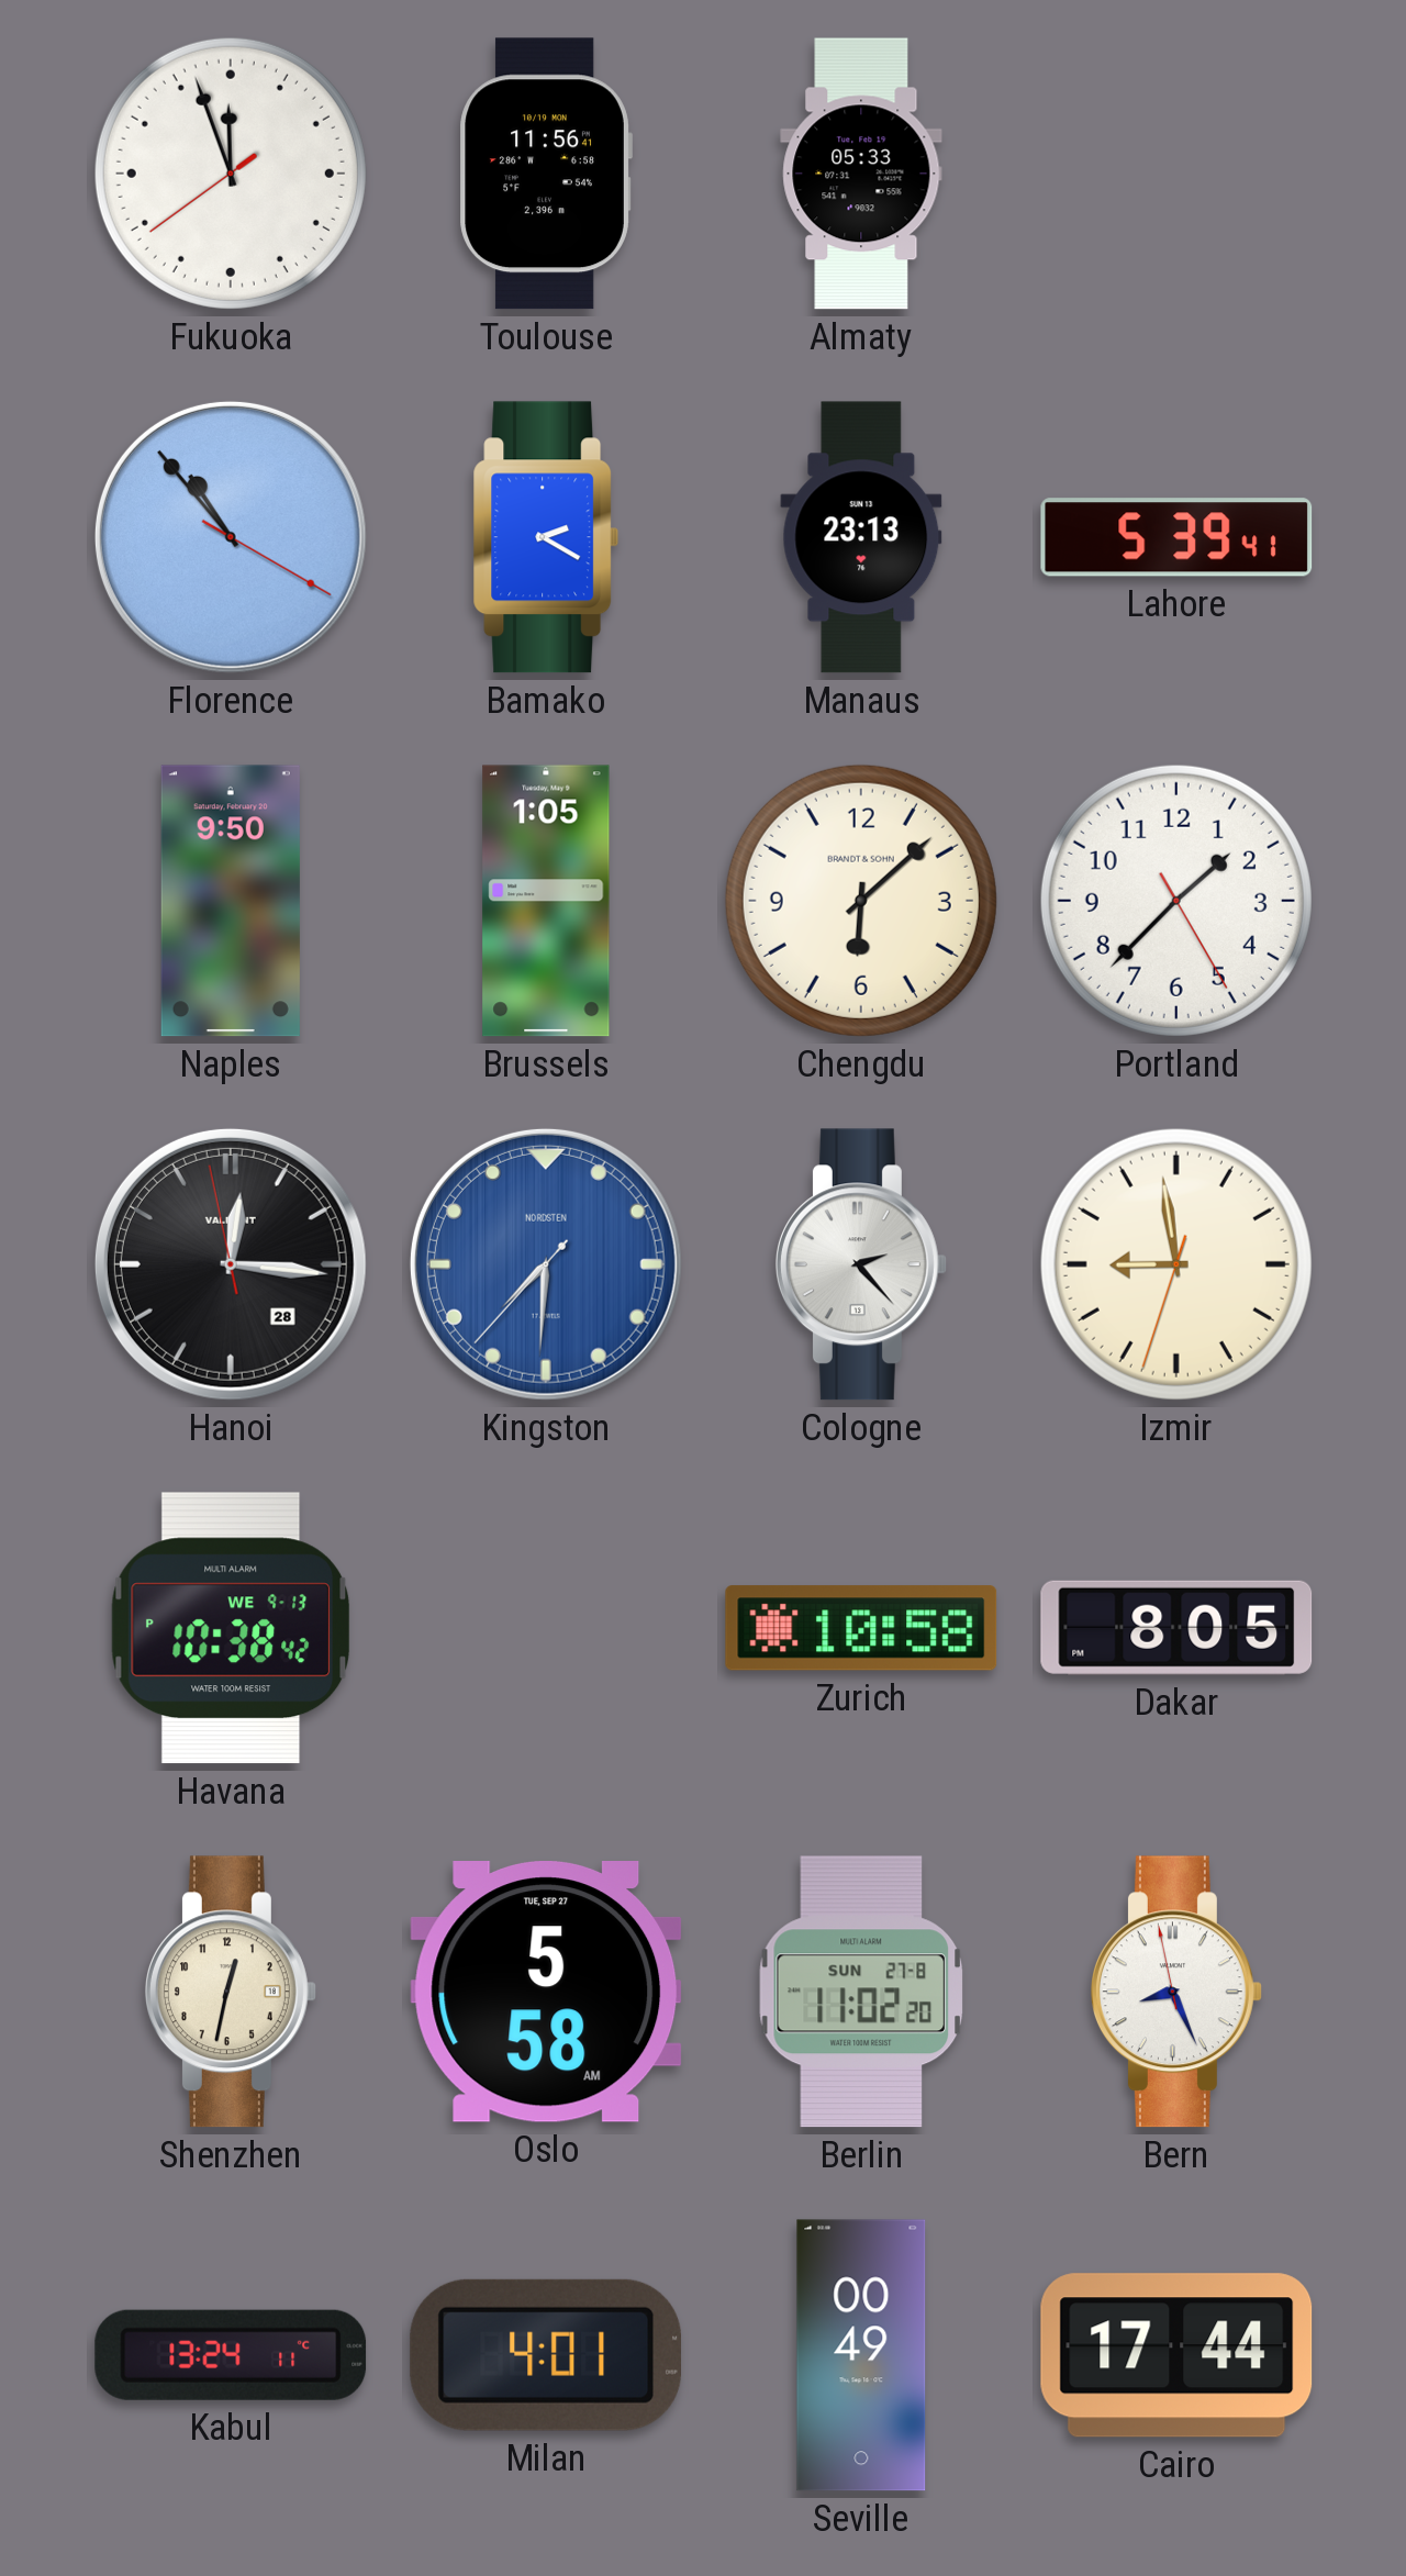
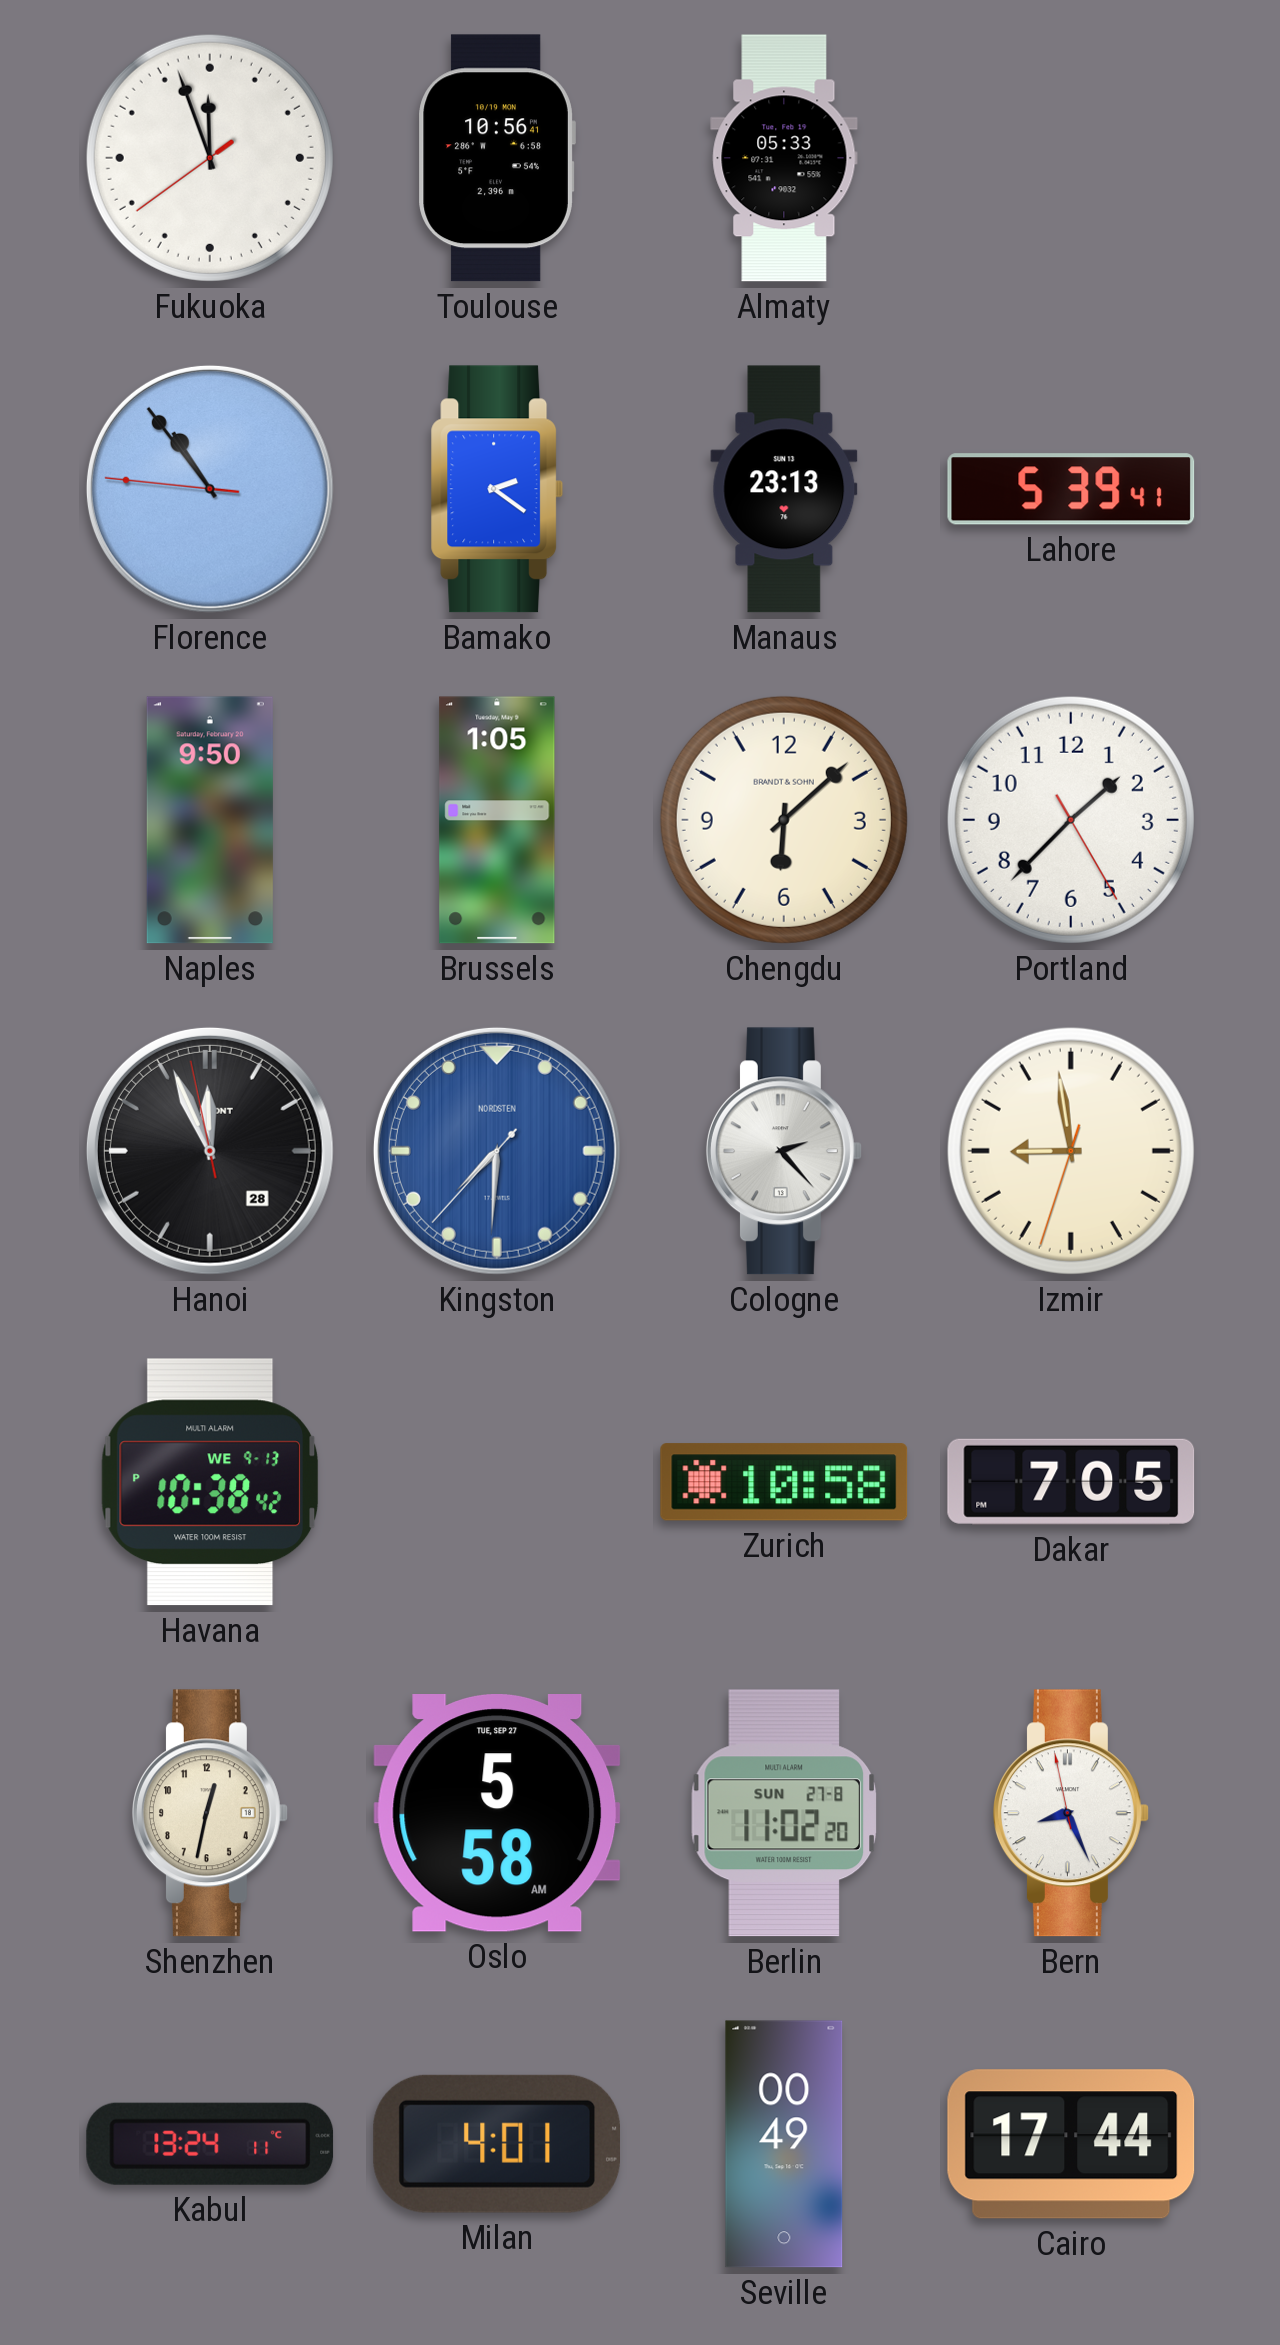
Toulouse: 11:56 -> 10:56 (497, 158)
Florence: 10:53:20 -> 10:53:46 (210, 489)
Bamako: 2:20 -> 2:21 (497, 489)
Hanoi: 12:15 -> 11:55 (210, 1151)
Dakar: 8:05 -> 7:05 (1071, 1482)
